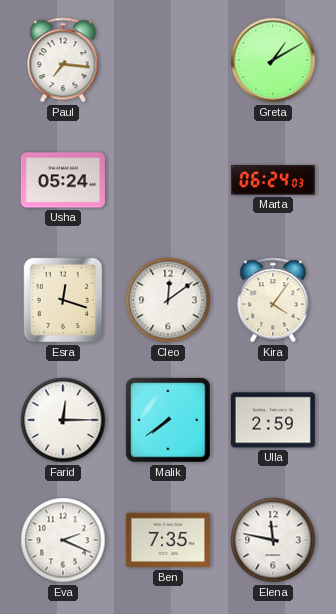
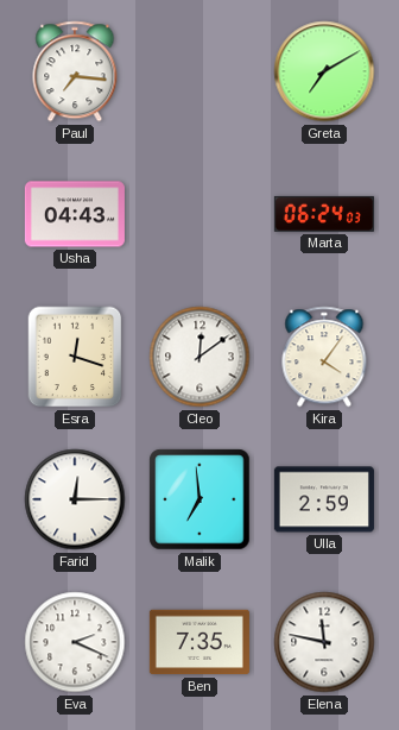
Greta: 1:10 -> 7:10 (324, 71)
Usha: 05:24 -> 04:43 (75, 214)
Malik: 7:39 -> 6:59 (199, 499)
